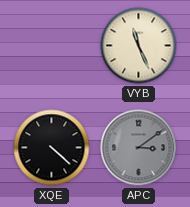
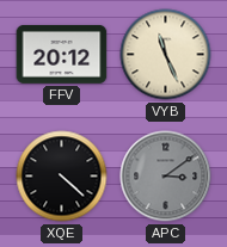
FFV: none -> 20:12 (62, 54)
